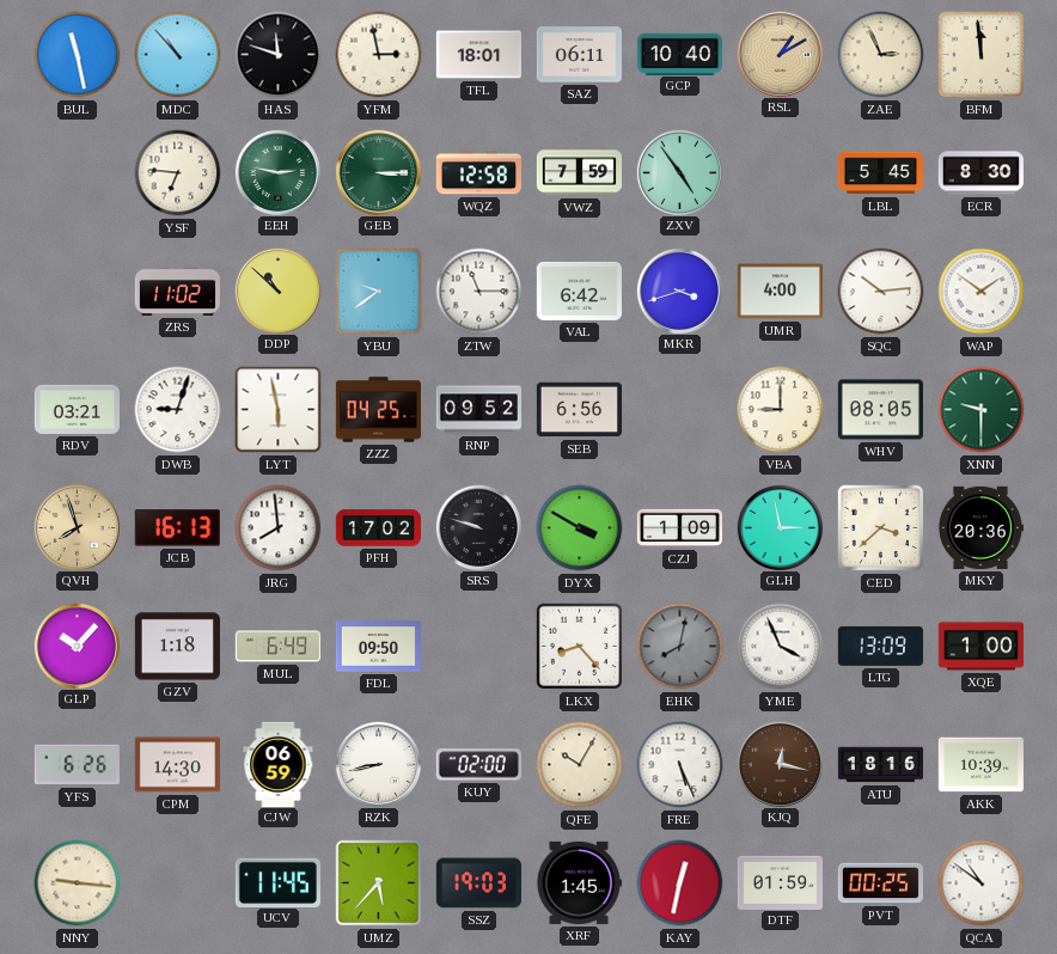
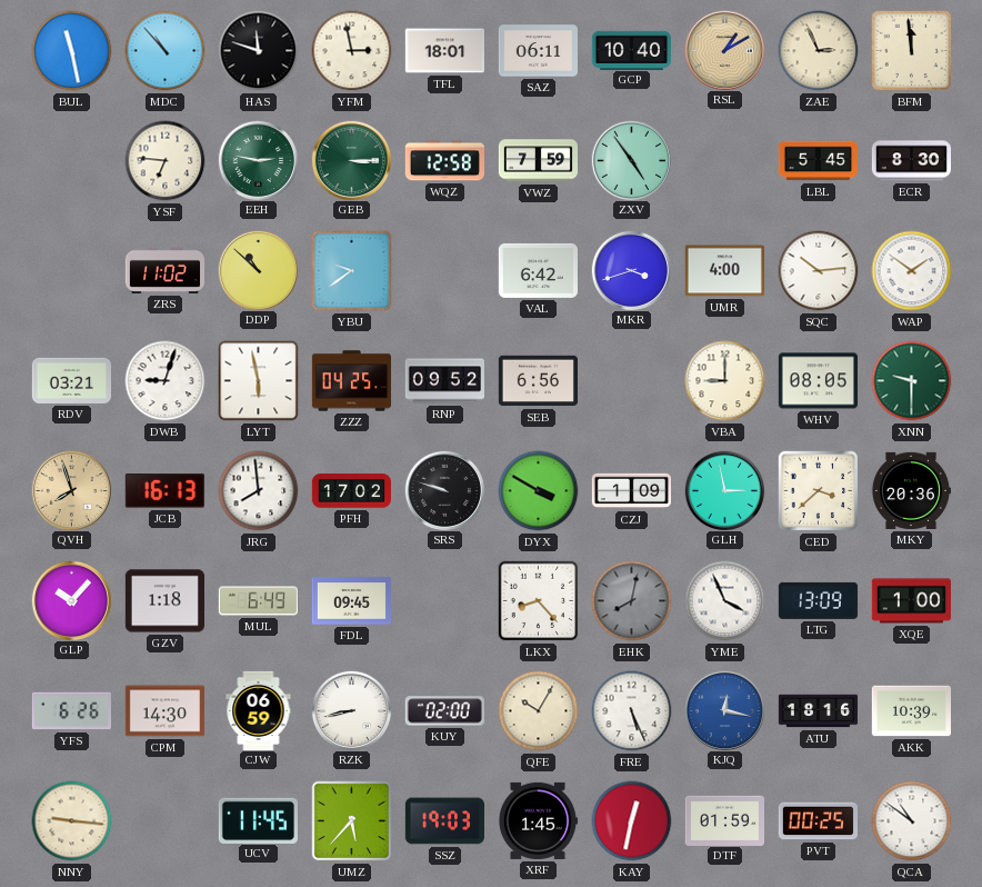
ZTW: 11:15 -> none (479, 292)
FDL: 09:50 -> 09:45 (351, 601)
KJQ dial: brown -> blue (724, 710)
